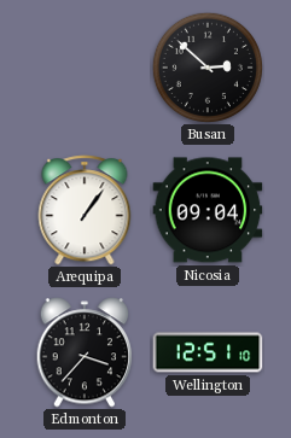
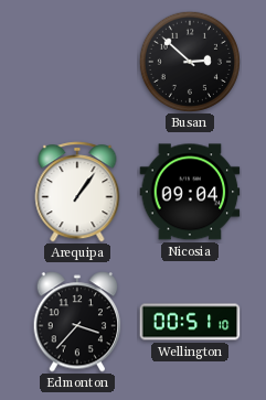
Wellington: 12:51 -> 00:51 (190, 322)
